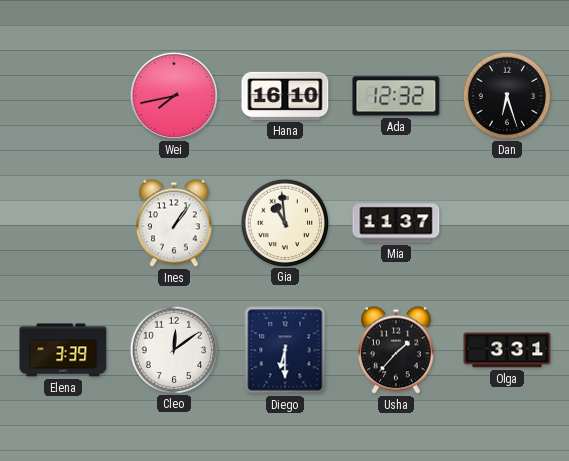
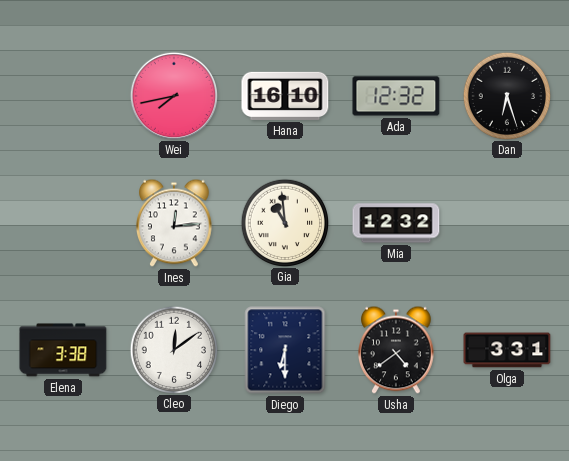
Ines: 1:06 -> 12:14 (175, 223)
Mia: 11:37 -> 12:32 (396, 223)
Elena: 3:39 -> 3:38 (63, 350)
Usha: 1:37 -> 4:39 (397, 350)
